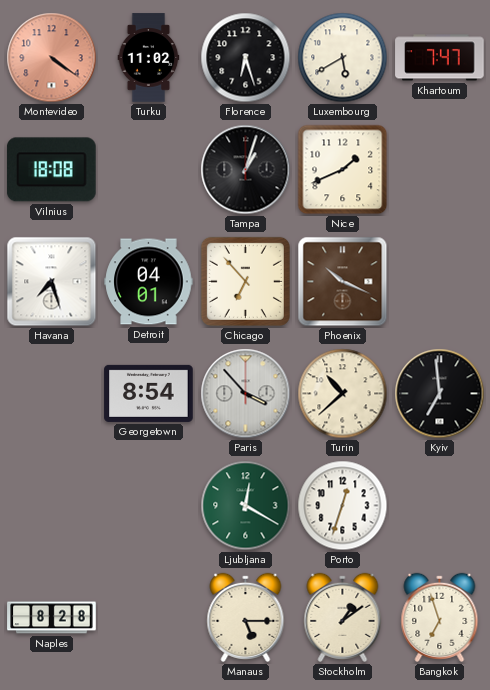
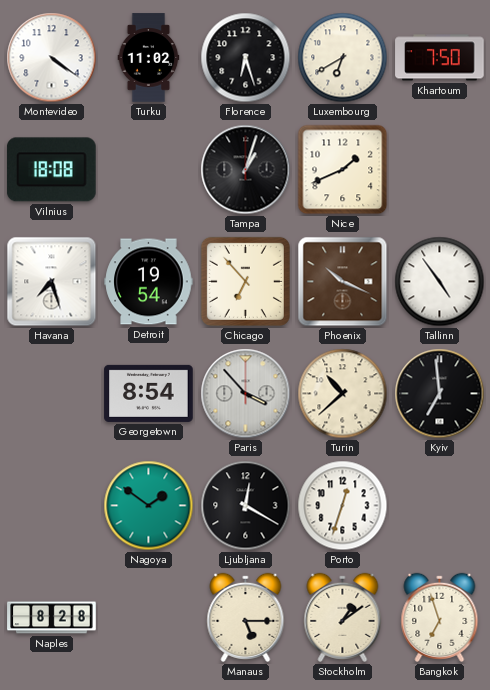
Montevideo dial: salmon -> white (52, 58)
Luxembourg: 5:40 -> 6:40 (343, 58)
Khartoum: 7:47 -> 7:50 (440, 58)
Detroit: 04:01 -> 19:54 (149, 282)
Tallinn: none -> 4:54 (440, 282)
Nagoya: none -> 1:51 (149, 506)
Ljubljana dial: green -> black (246, 506)
